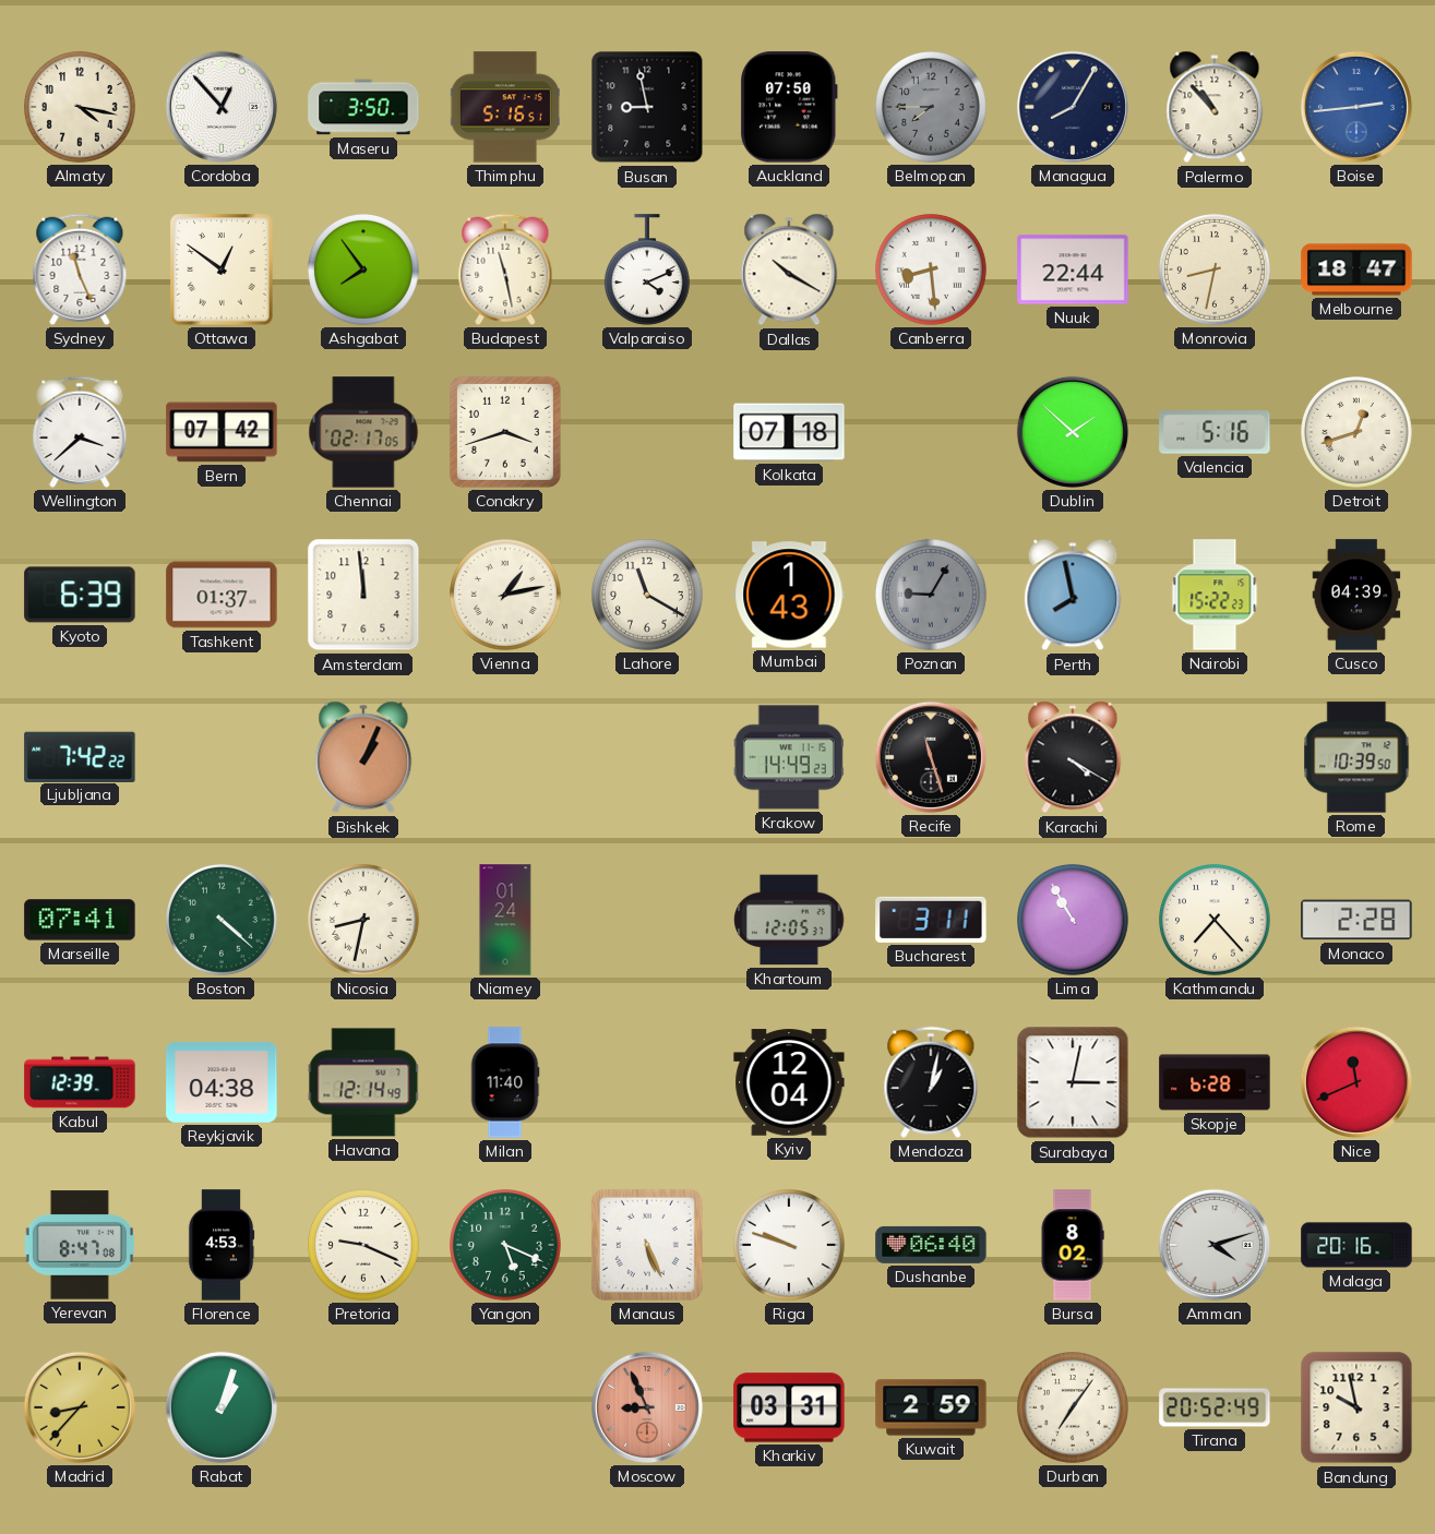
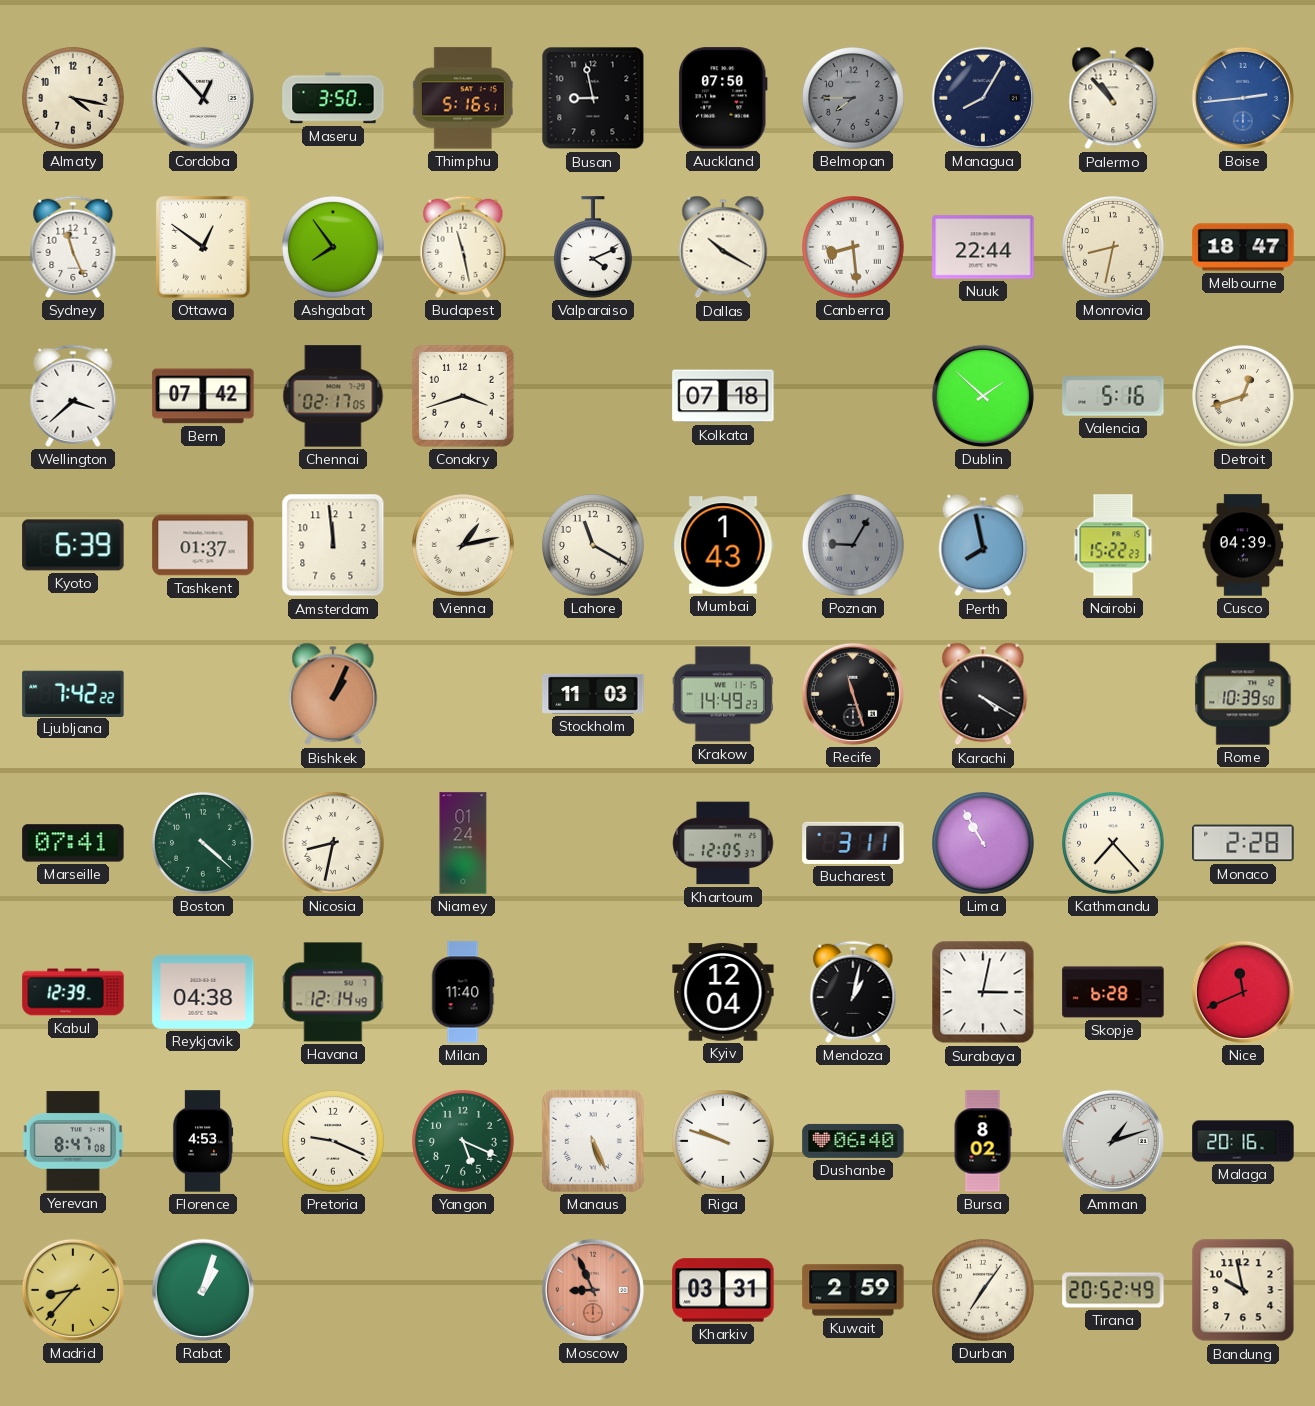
Stockholm: none -> 11:03 (593, 694)
Amman: 4:12 -> 1:12 (1113, 1141)
